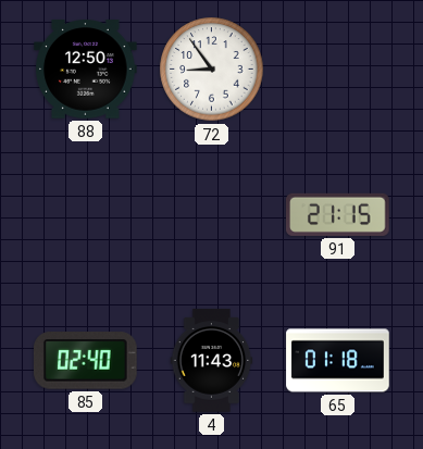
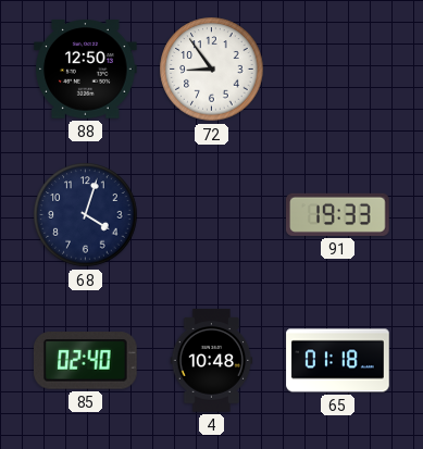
68: none -> 4:03 (86, 215)
91: 21:15 -> 19:33 (338, 214)
4: 11:43 -> 10:48 (212, 361)
